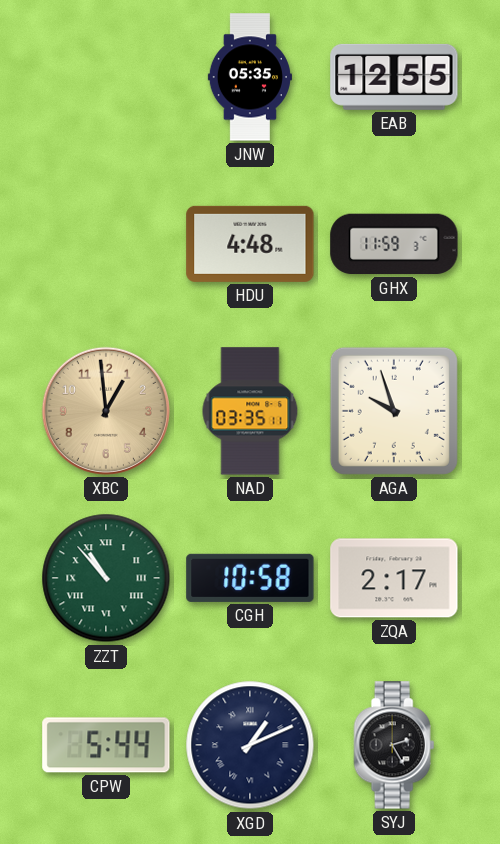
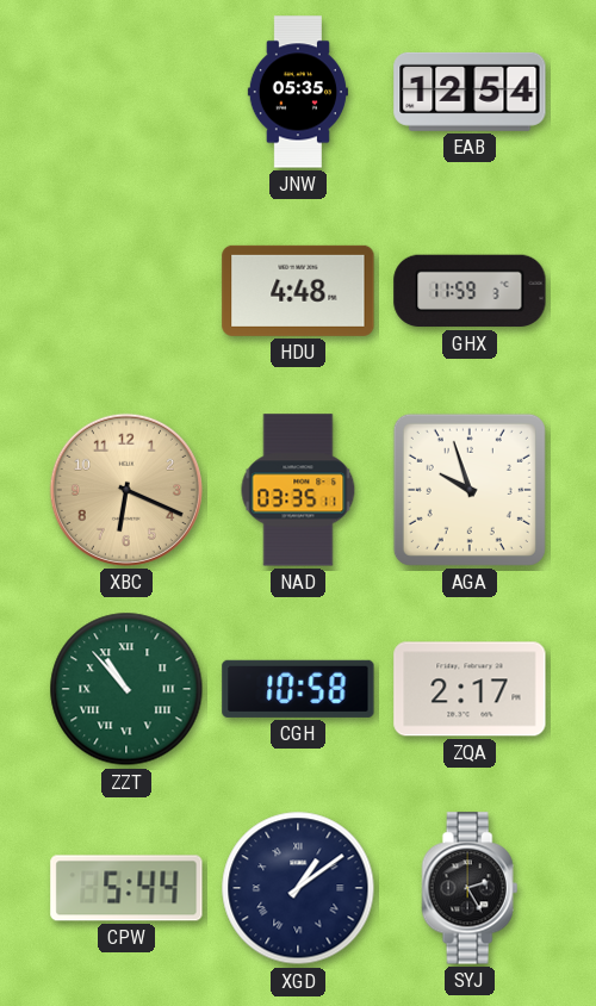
EAB: 12:55 -> 12:54 (470, 92)
XBC: 12:59 -> 6:19 (126, 490)
XGD: 1:11 -> 1:09 (298, 888)
